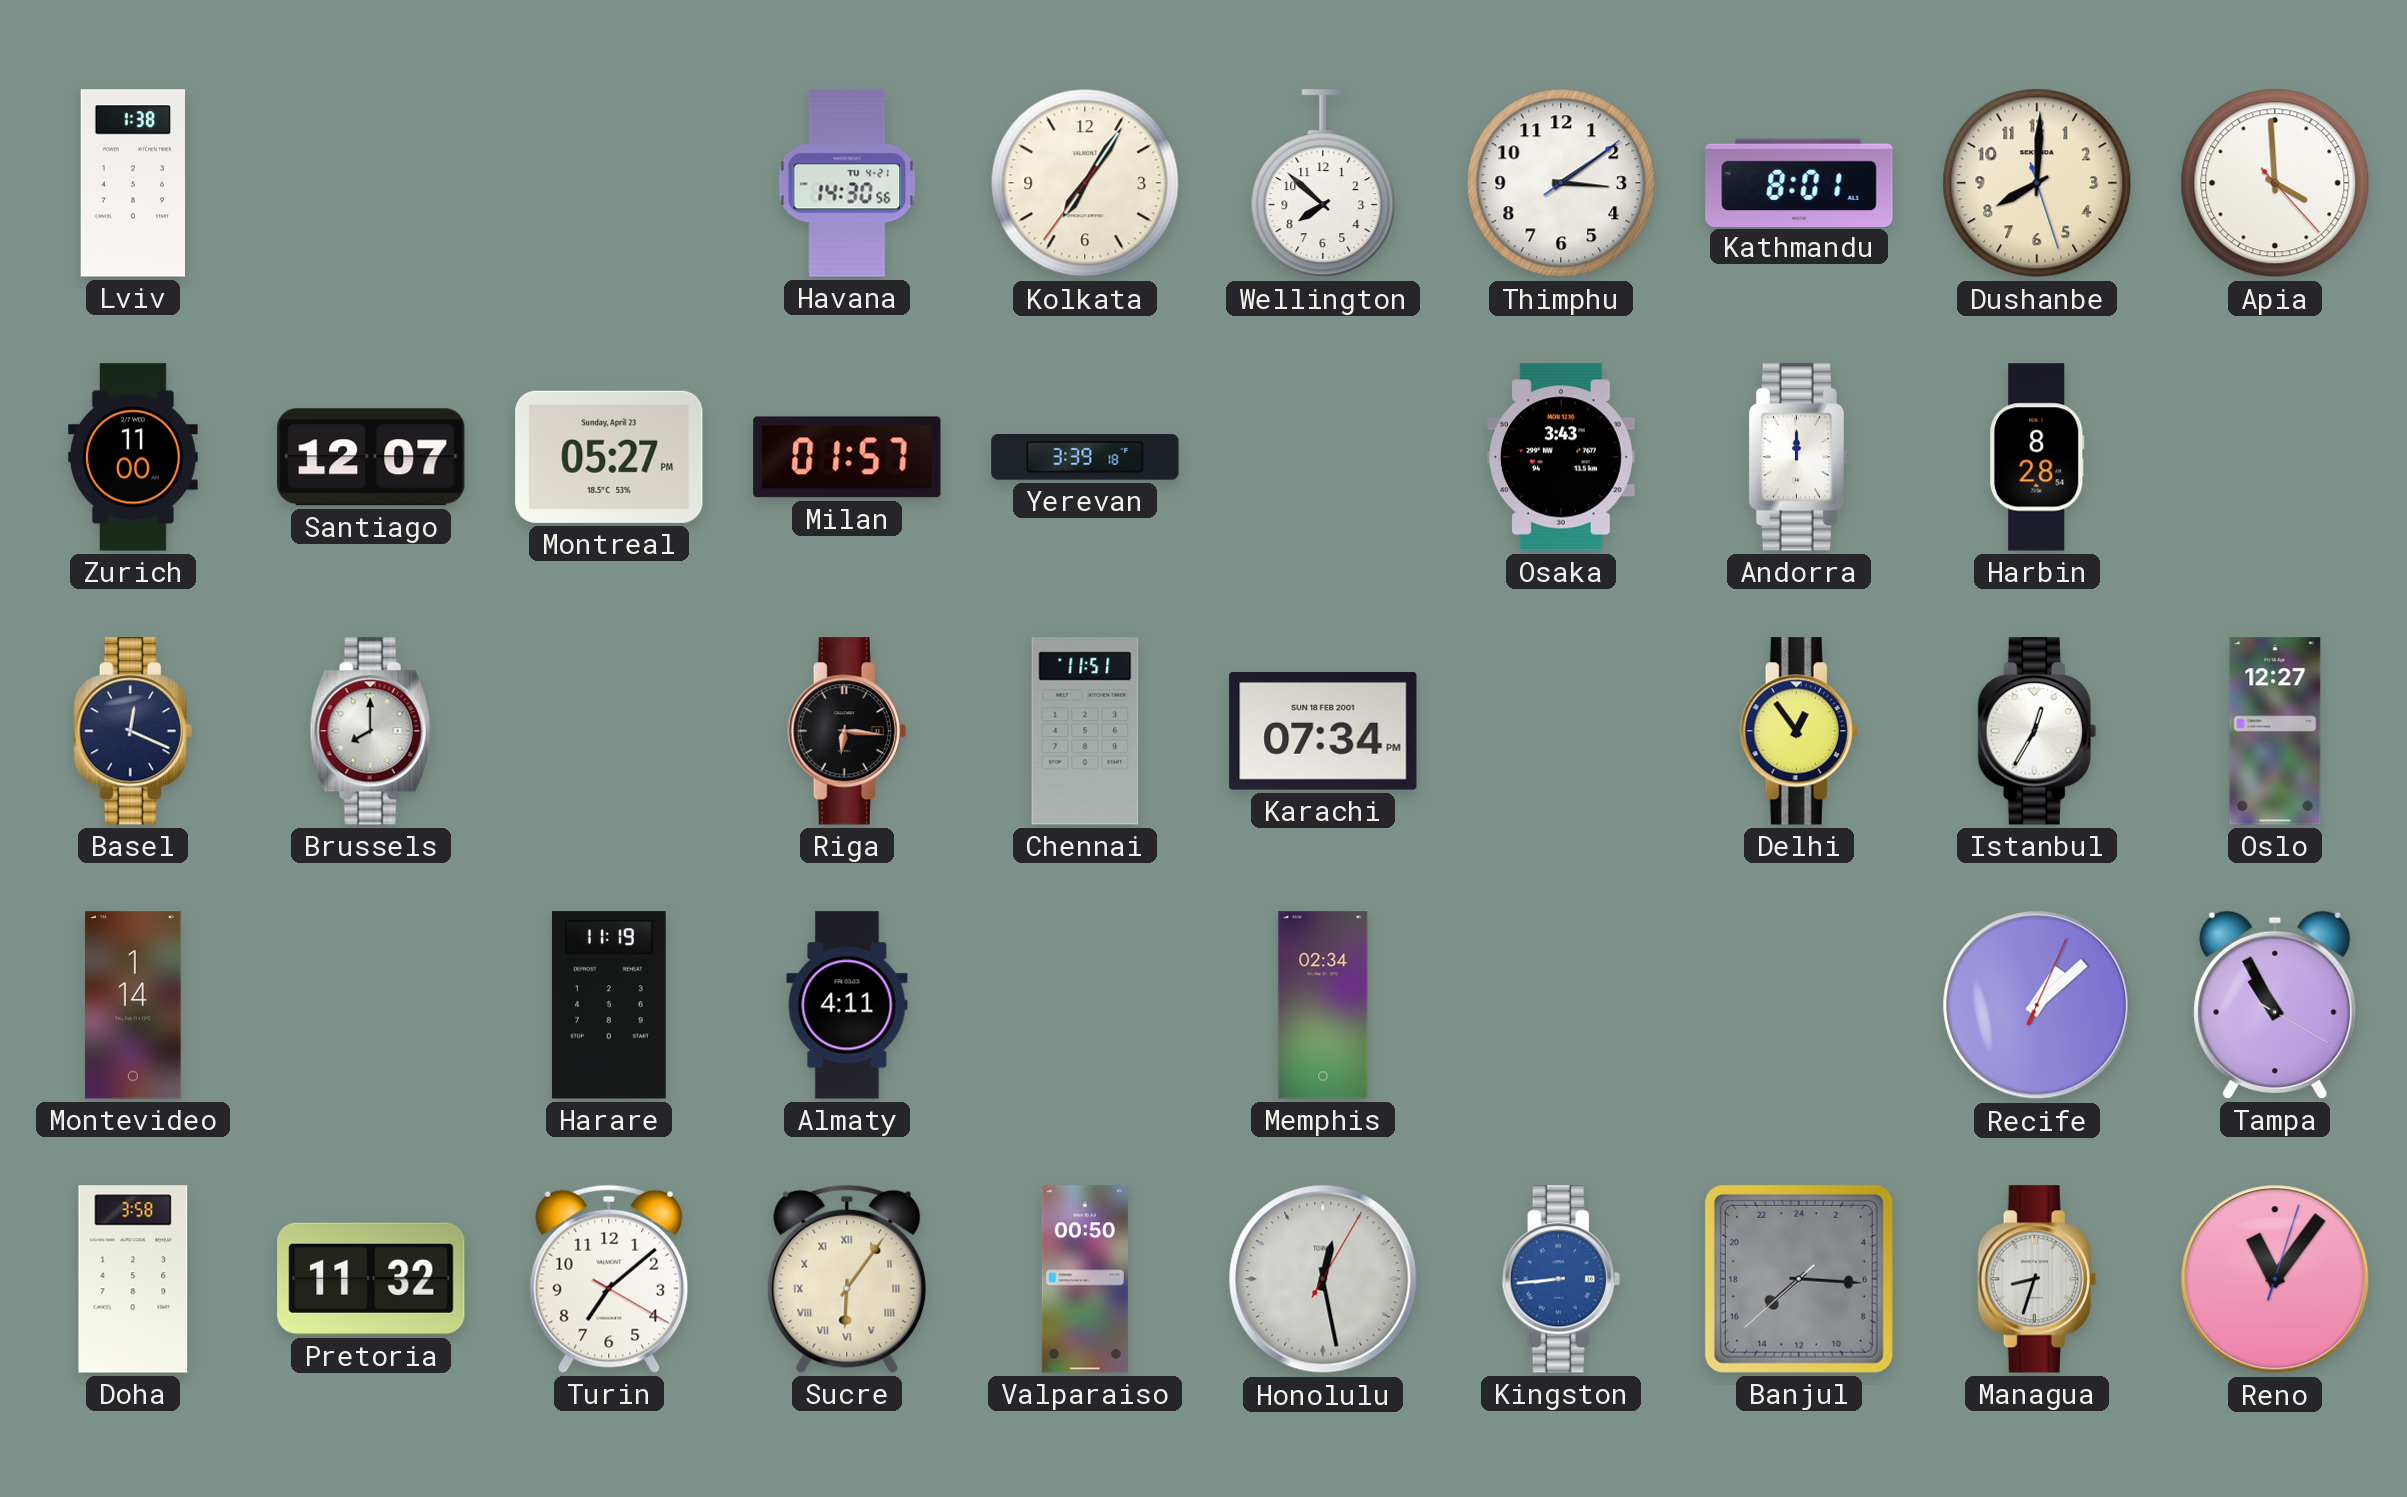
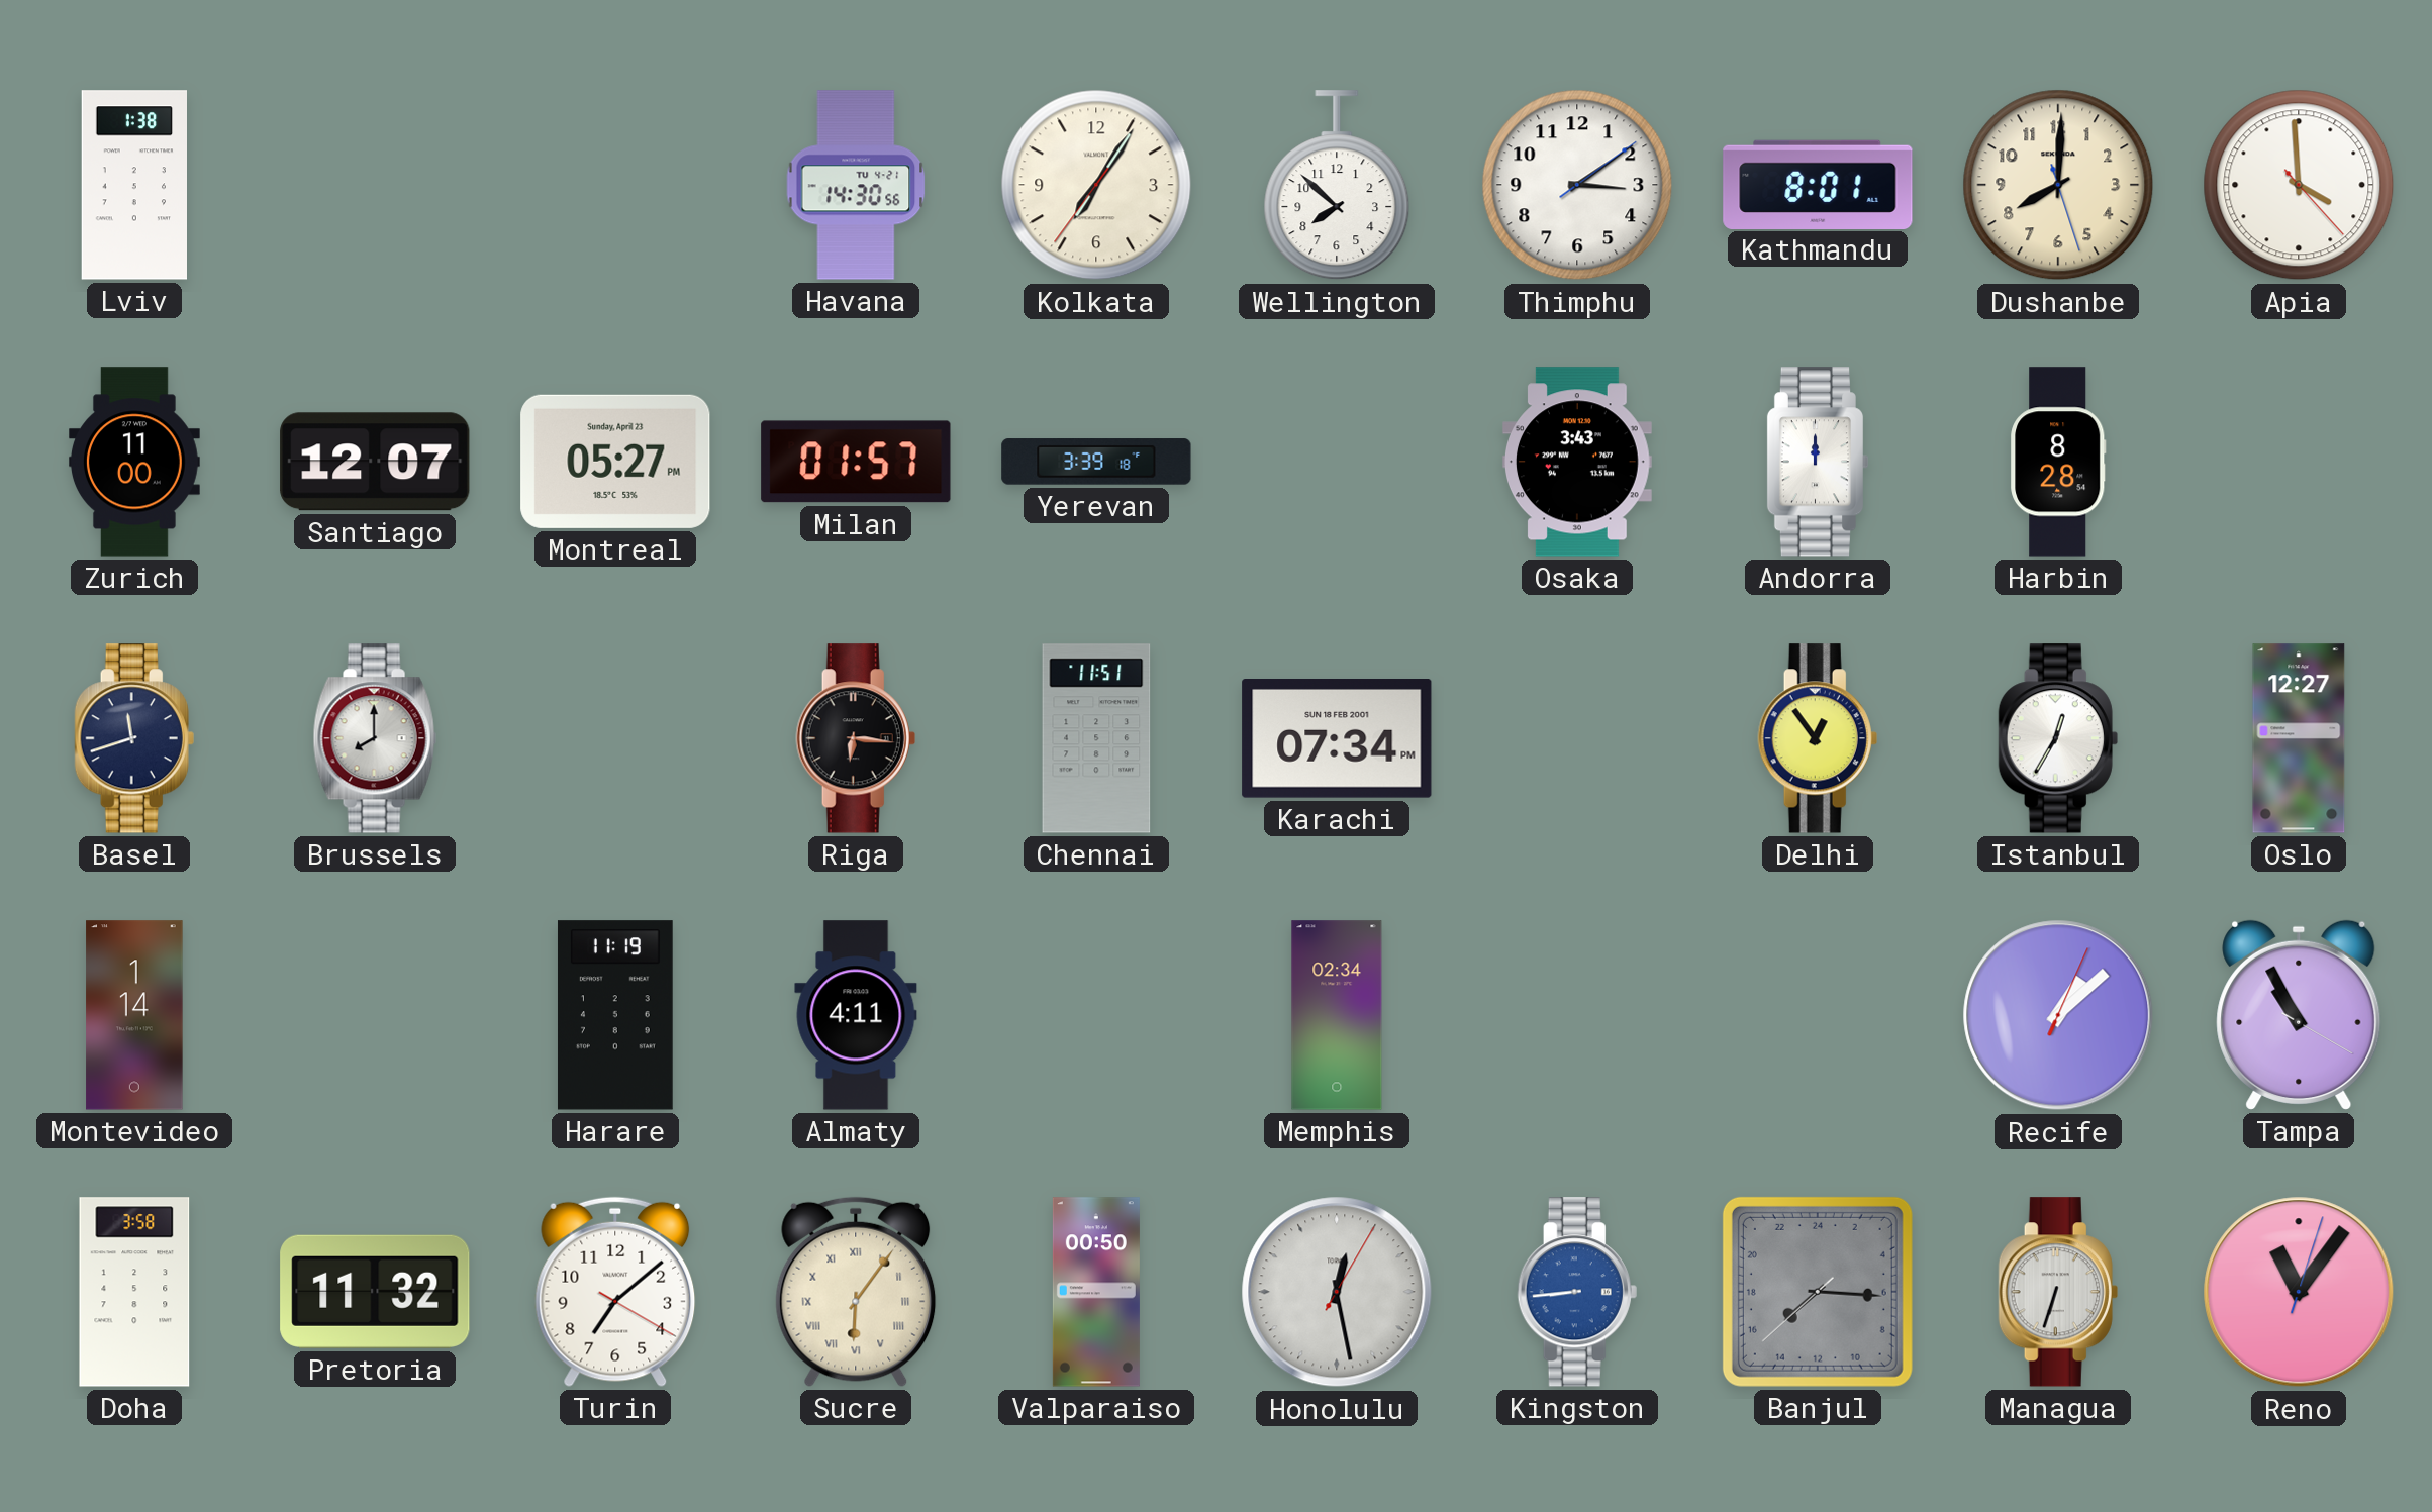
Basel: 12:19 -> 11:42 (134, 738)
Managua: 8:33 -> 6:33 (2058, 1292)
